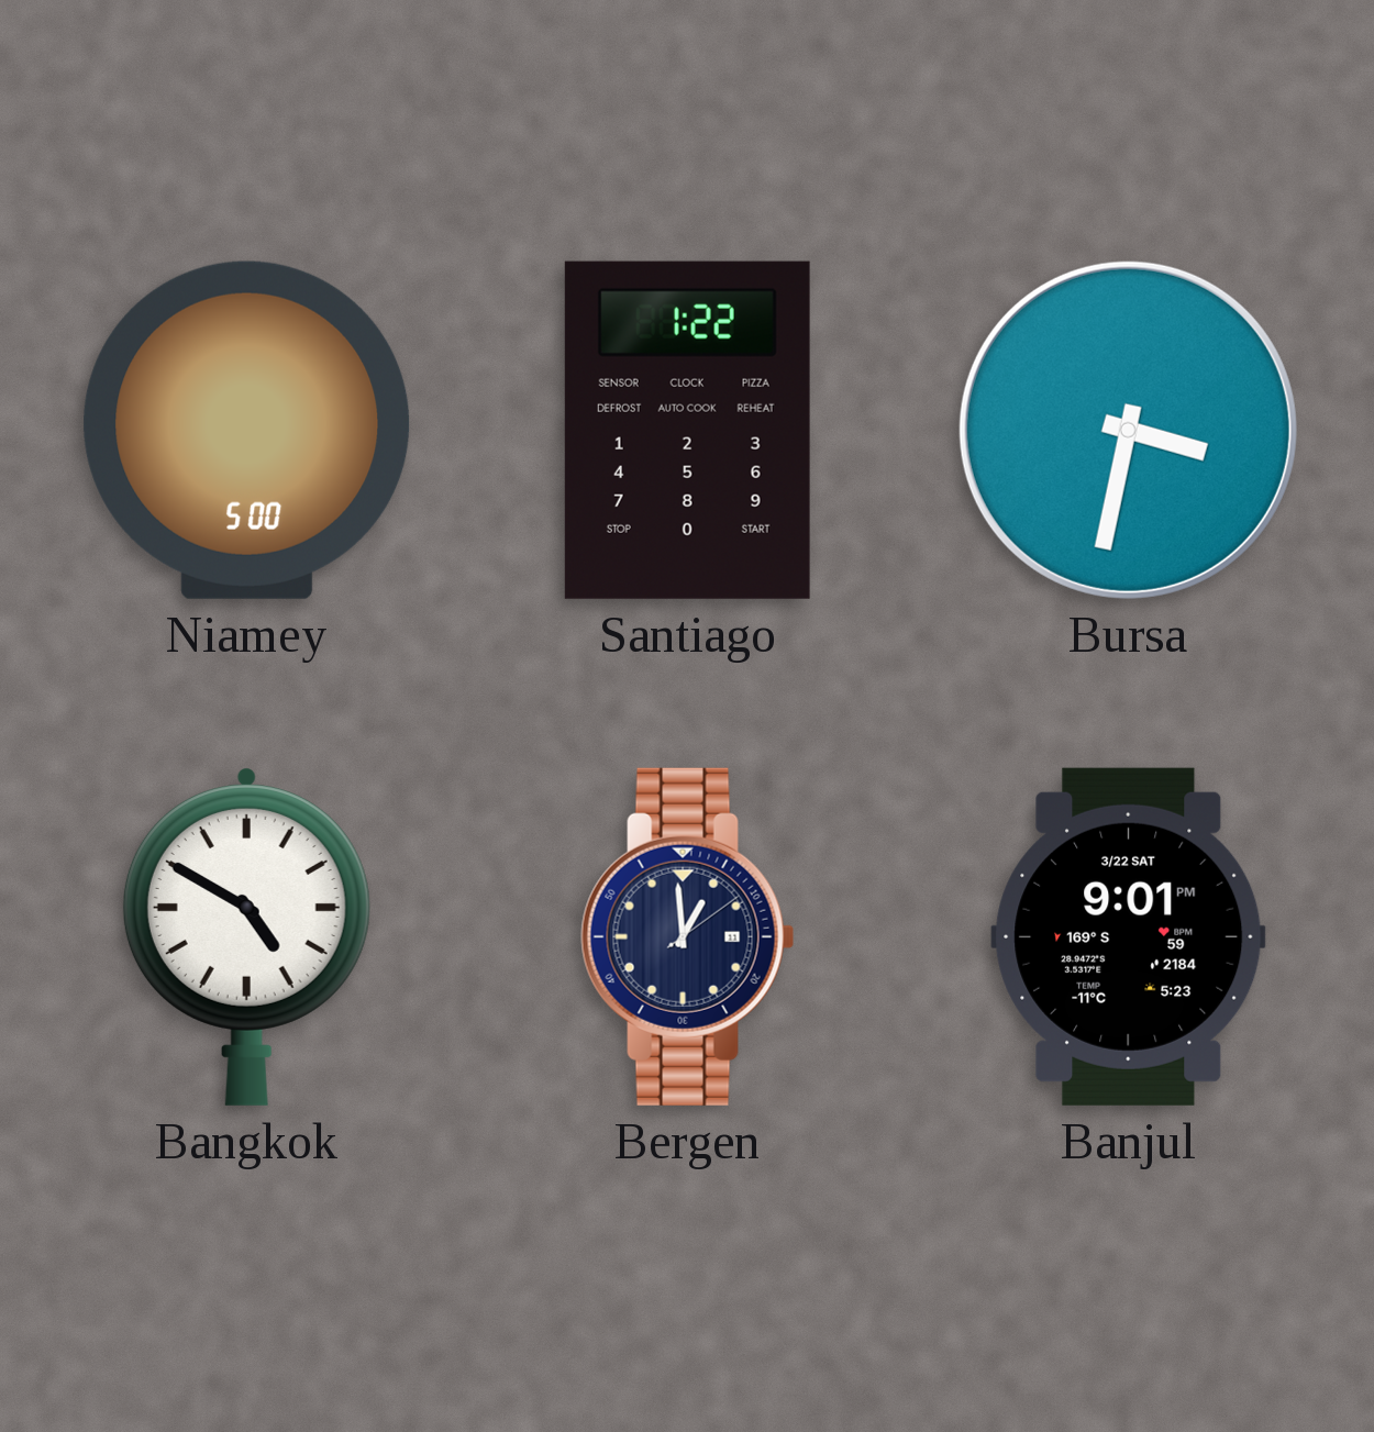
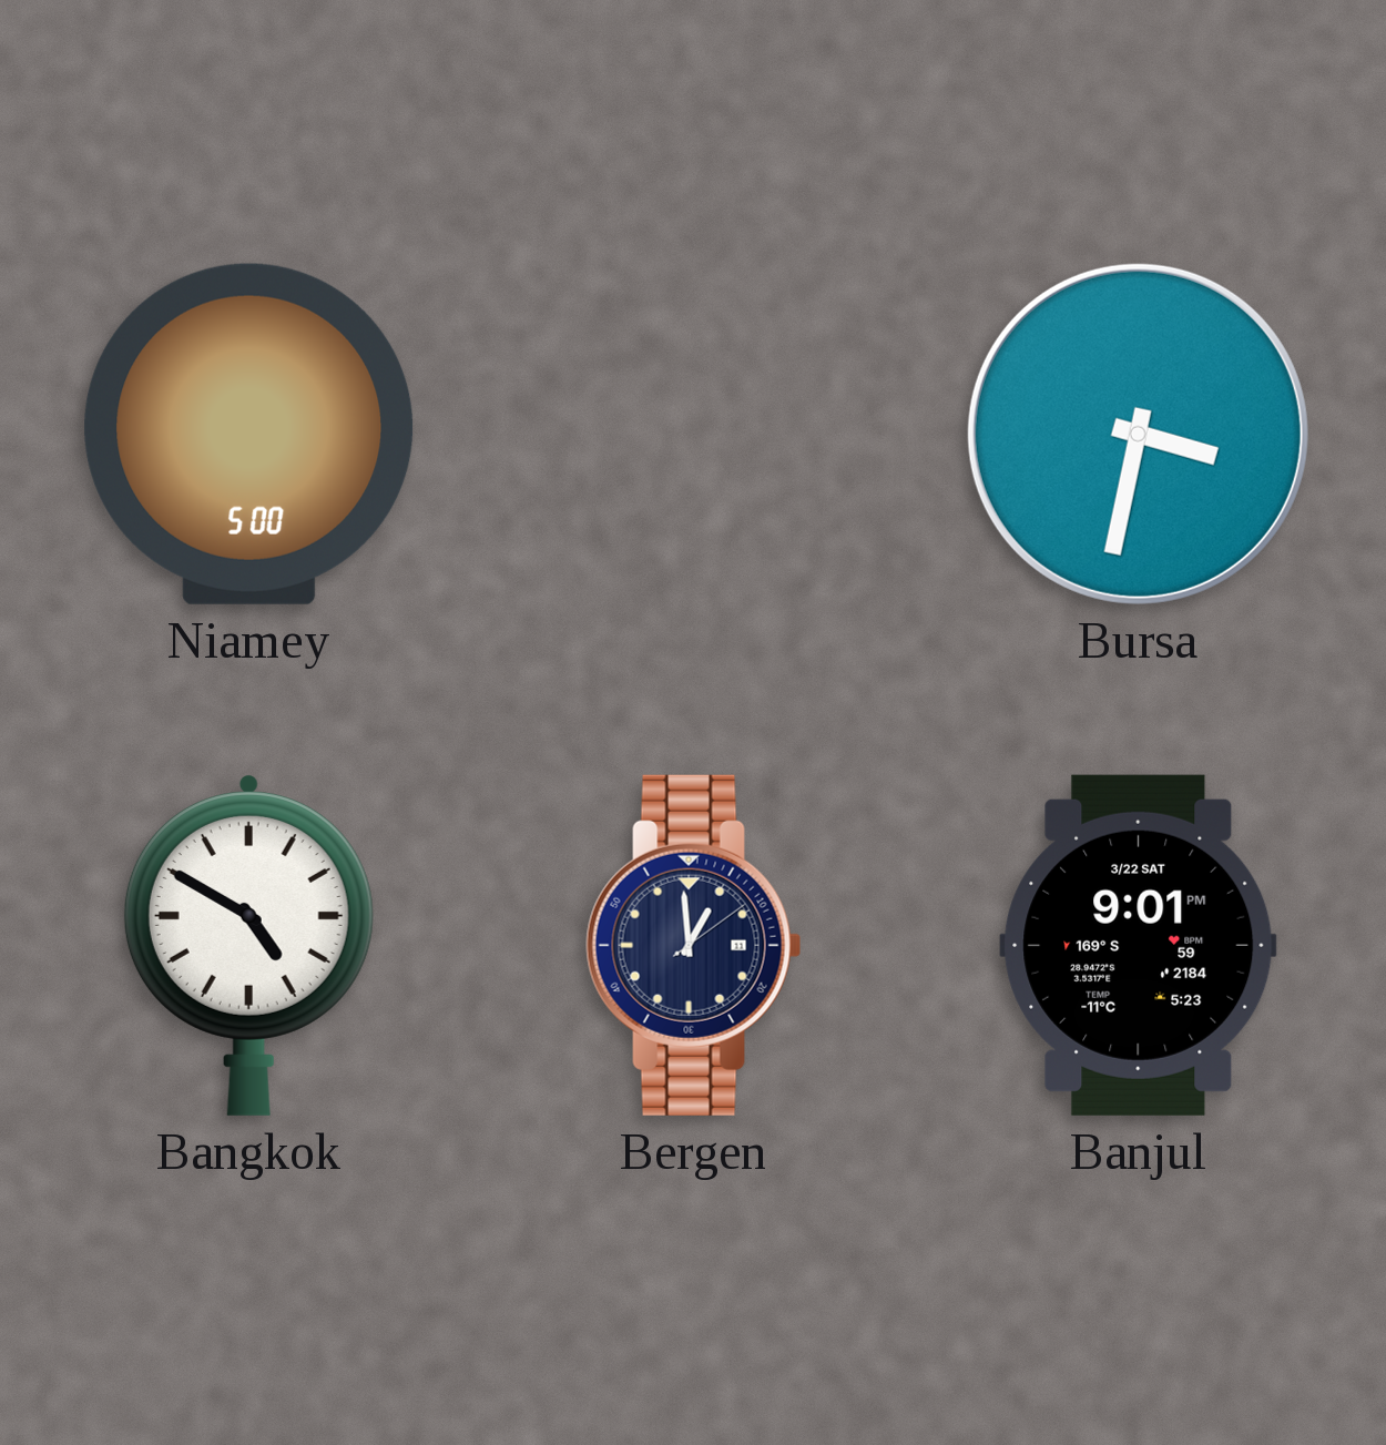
Santiago: 1:22 -> none (687, 430)
